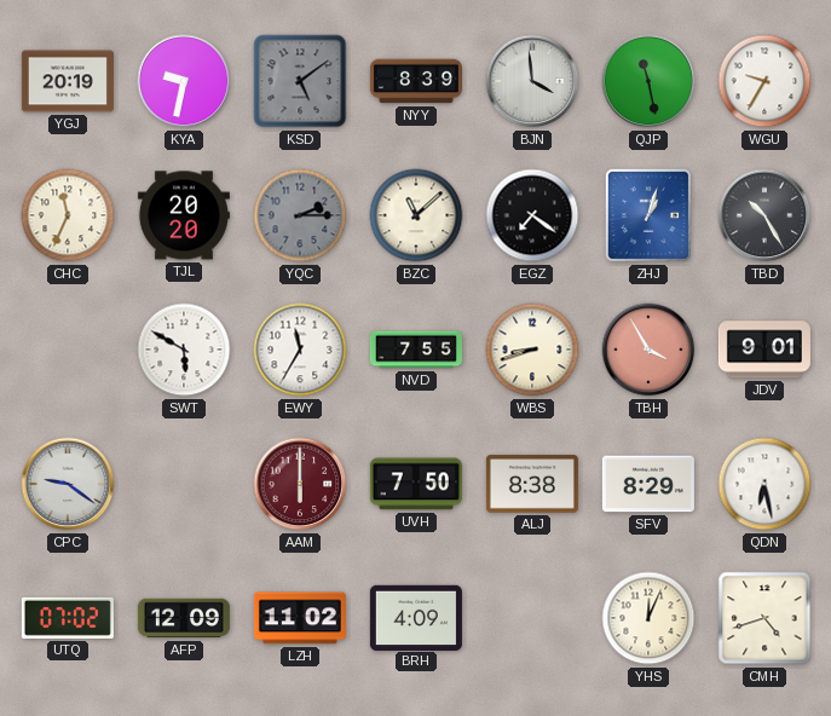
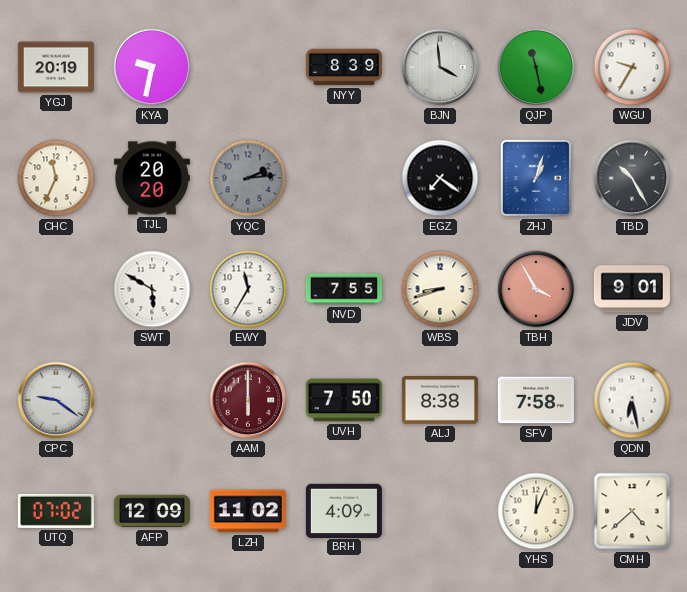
KSD: 5:09 -> none (300, 81)
YQC: 2:15 -> 2:14 (248, 178)
BZC: 11:08 -> none (416, 215)
SFV: 8:29 -> 7:58 (536, 400)
CMH: 4:42 -> 4:38 (632, 511)
